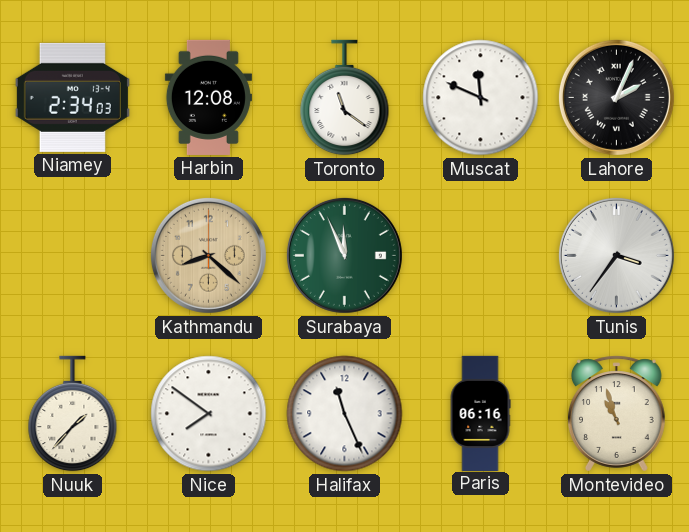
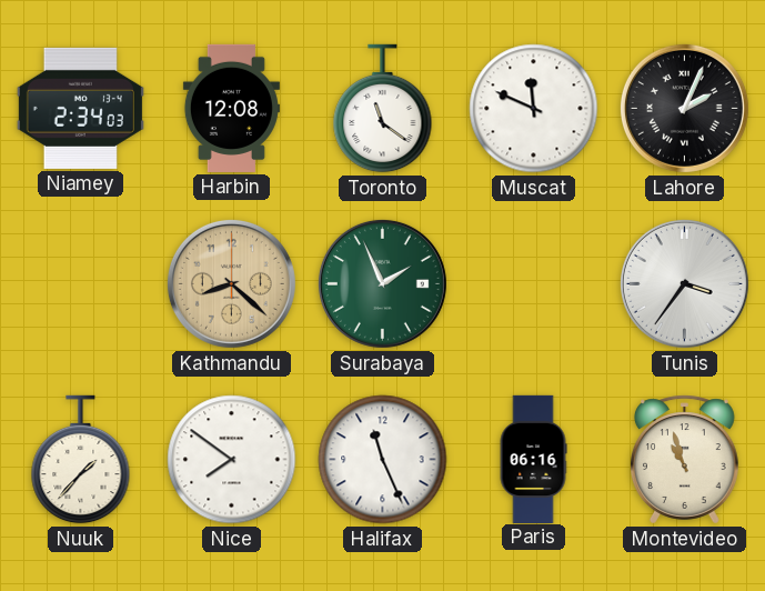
Surabaya: 11:56 -> 1:56 (382, 283)
